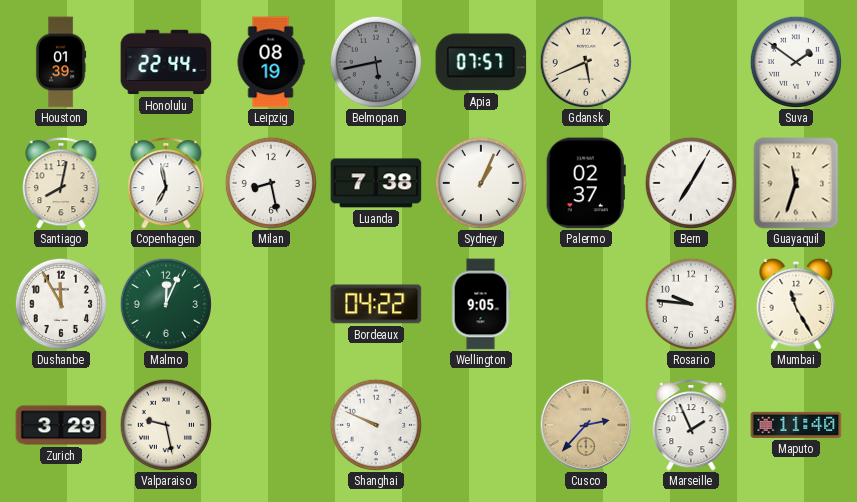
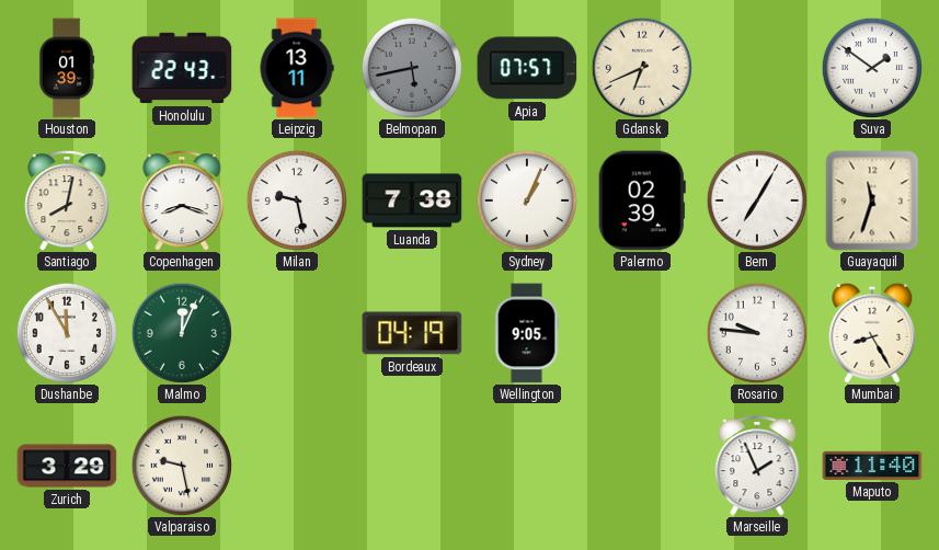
Honolulu: 22:44 -> 22:43 (182, 68)
Leipzig: 08:19 -> 13:11 (297, 68)
Gdansk: 5:41 -> 6:41 (641, 67)
Copenhagen: 6:58 -> 8:18 (182, 202)
Milan: 8:28 -> 9:28 (296, 199)
Palermo: 02:37 -> 02:39 (642, 200)
Bordeaux: 04:22 -> 04:19 (412, 333)
Mumbai: 11:25 -> 8:25 (872, 333)
Shanghai: 9:49 -> none (375, 424)
Cusco: 2:37 -> none (585, 424)
